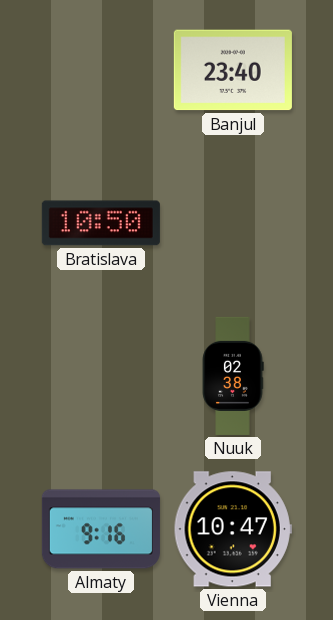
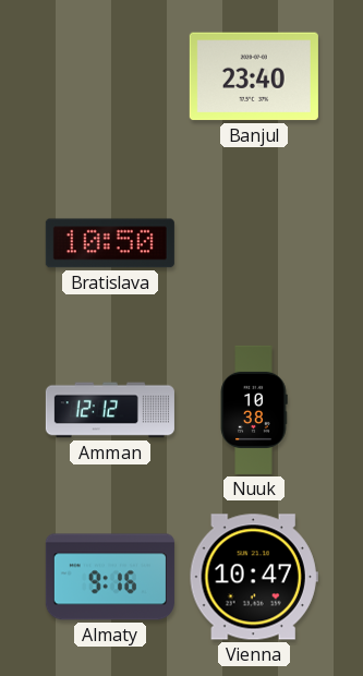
Amman: none -> 12:12 (110, 410)
Nuuk: 02:38 -> 10:38 (254, 410)
